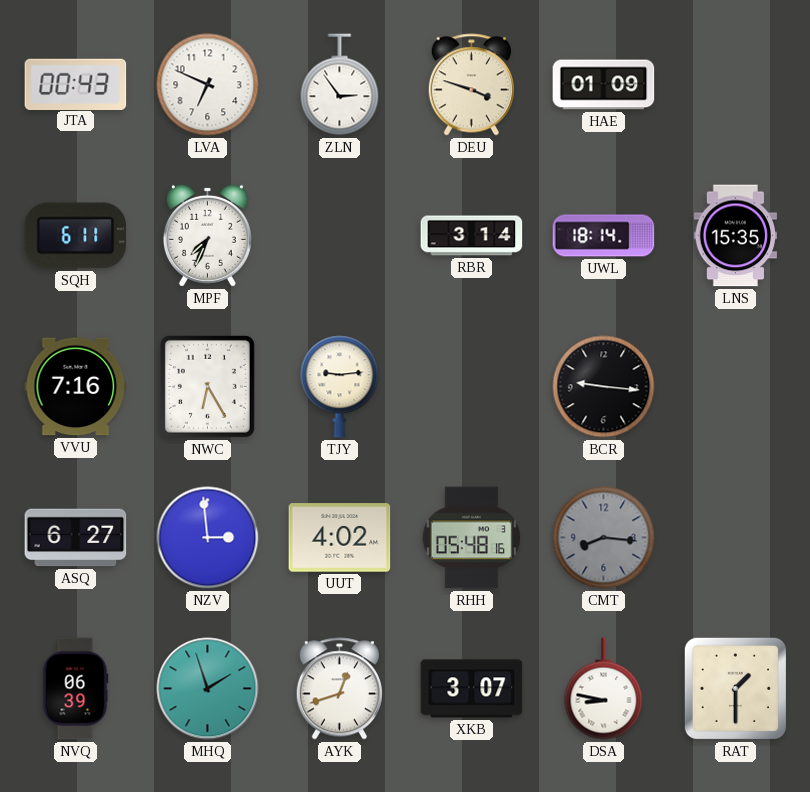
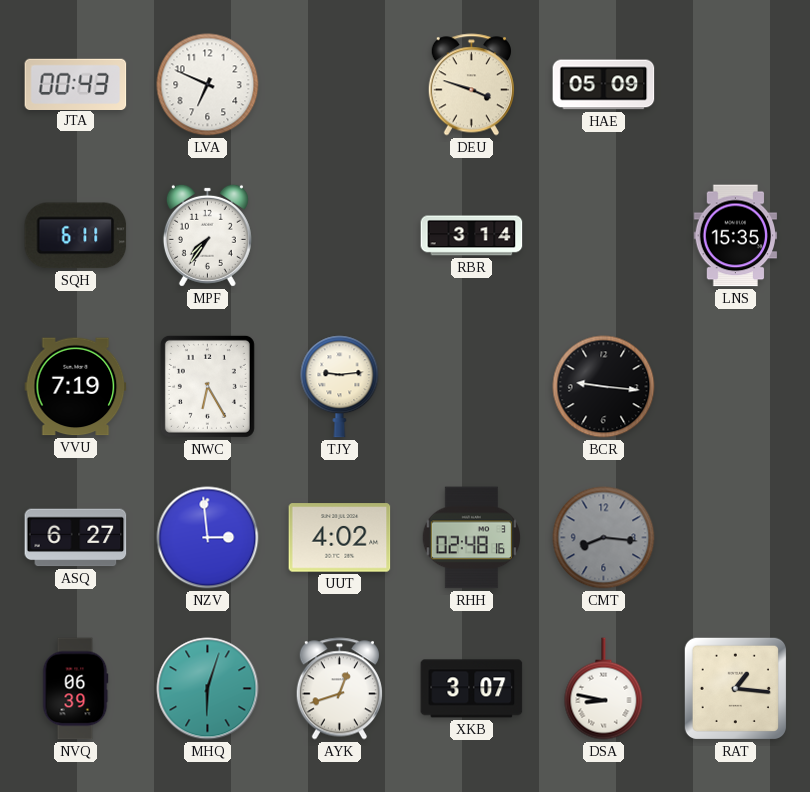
ZLN: 2:54 -> none (340, 85)
HAE: 01:09 -> 05:09 (604, 85)
MPF: 7:34 -> 7:36 (207, 235)
UWL: 18:14 -> none (604, 236)
VVU: 7:16 -> 7:19 (76, 387)
RHH: 05:48 -> 02:48 (471, 538)
MHQ: 1:57 -> 6:03 (208, 689)
RAT: 1:30 -> 1:16 (735, 688)
